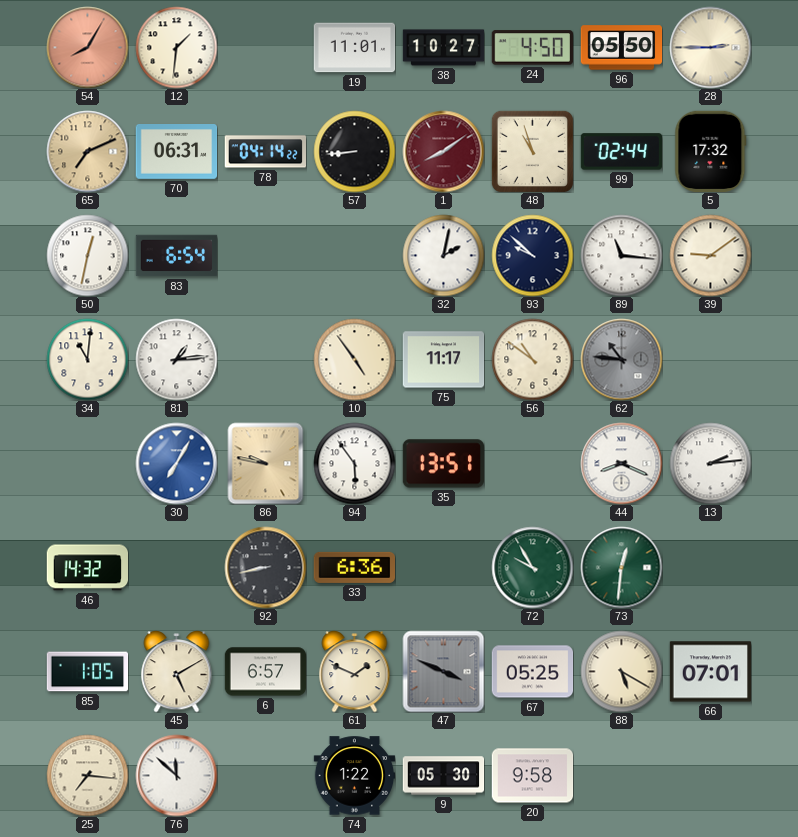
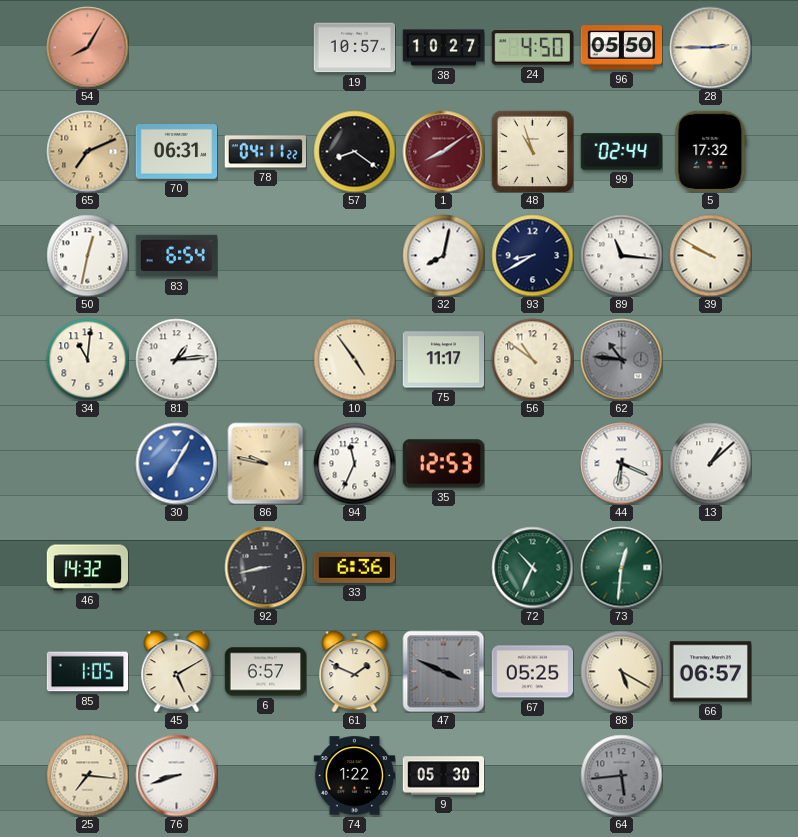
12: 1:31 -> none (176, 47)
19: 11:01 -> 10:57 (354, 48)
78: 04:14 -> 04:11 (265, 152)
57: 8:44 -> 8:21 (354, 151)
32: 2:02 -> 8:02 (443, 255)
93: 9:52 -> 8:40 (532, 255)
39: 9:09 -> 9:50 (710, 255)
94: 5:54 -> 11:34 (354, 463)
35: 13:51 -> 12:53 (443, 464)
44: 8:19 -> 6:19 (621, 463)
13: 2:14 -> 1:08 (710, 463)
72: 9:55 -> 10:34 (532, 567)
66: 07:01 -> 06:57 (710, 672)
76: 11:52 -> 8:42 (176, 775)
20: 9:58 -> none (532, 776)
64: none -> 5:44 (621, 775)
